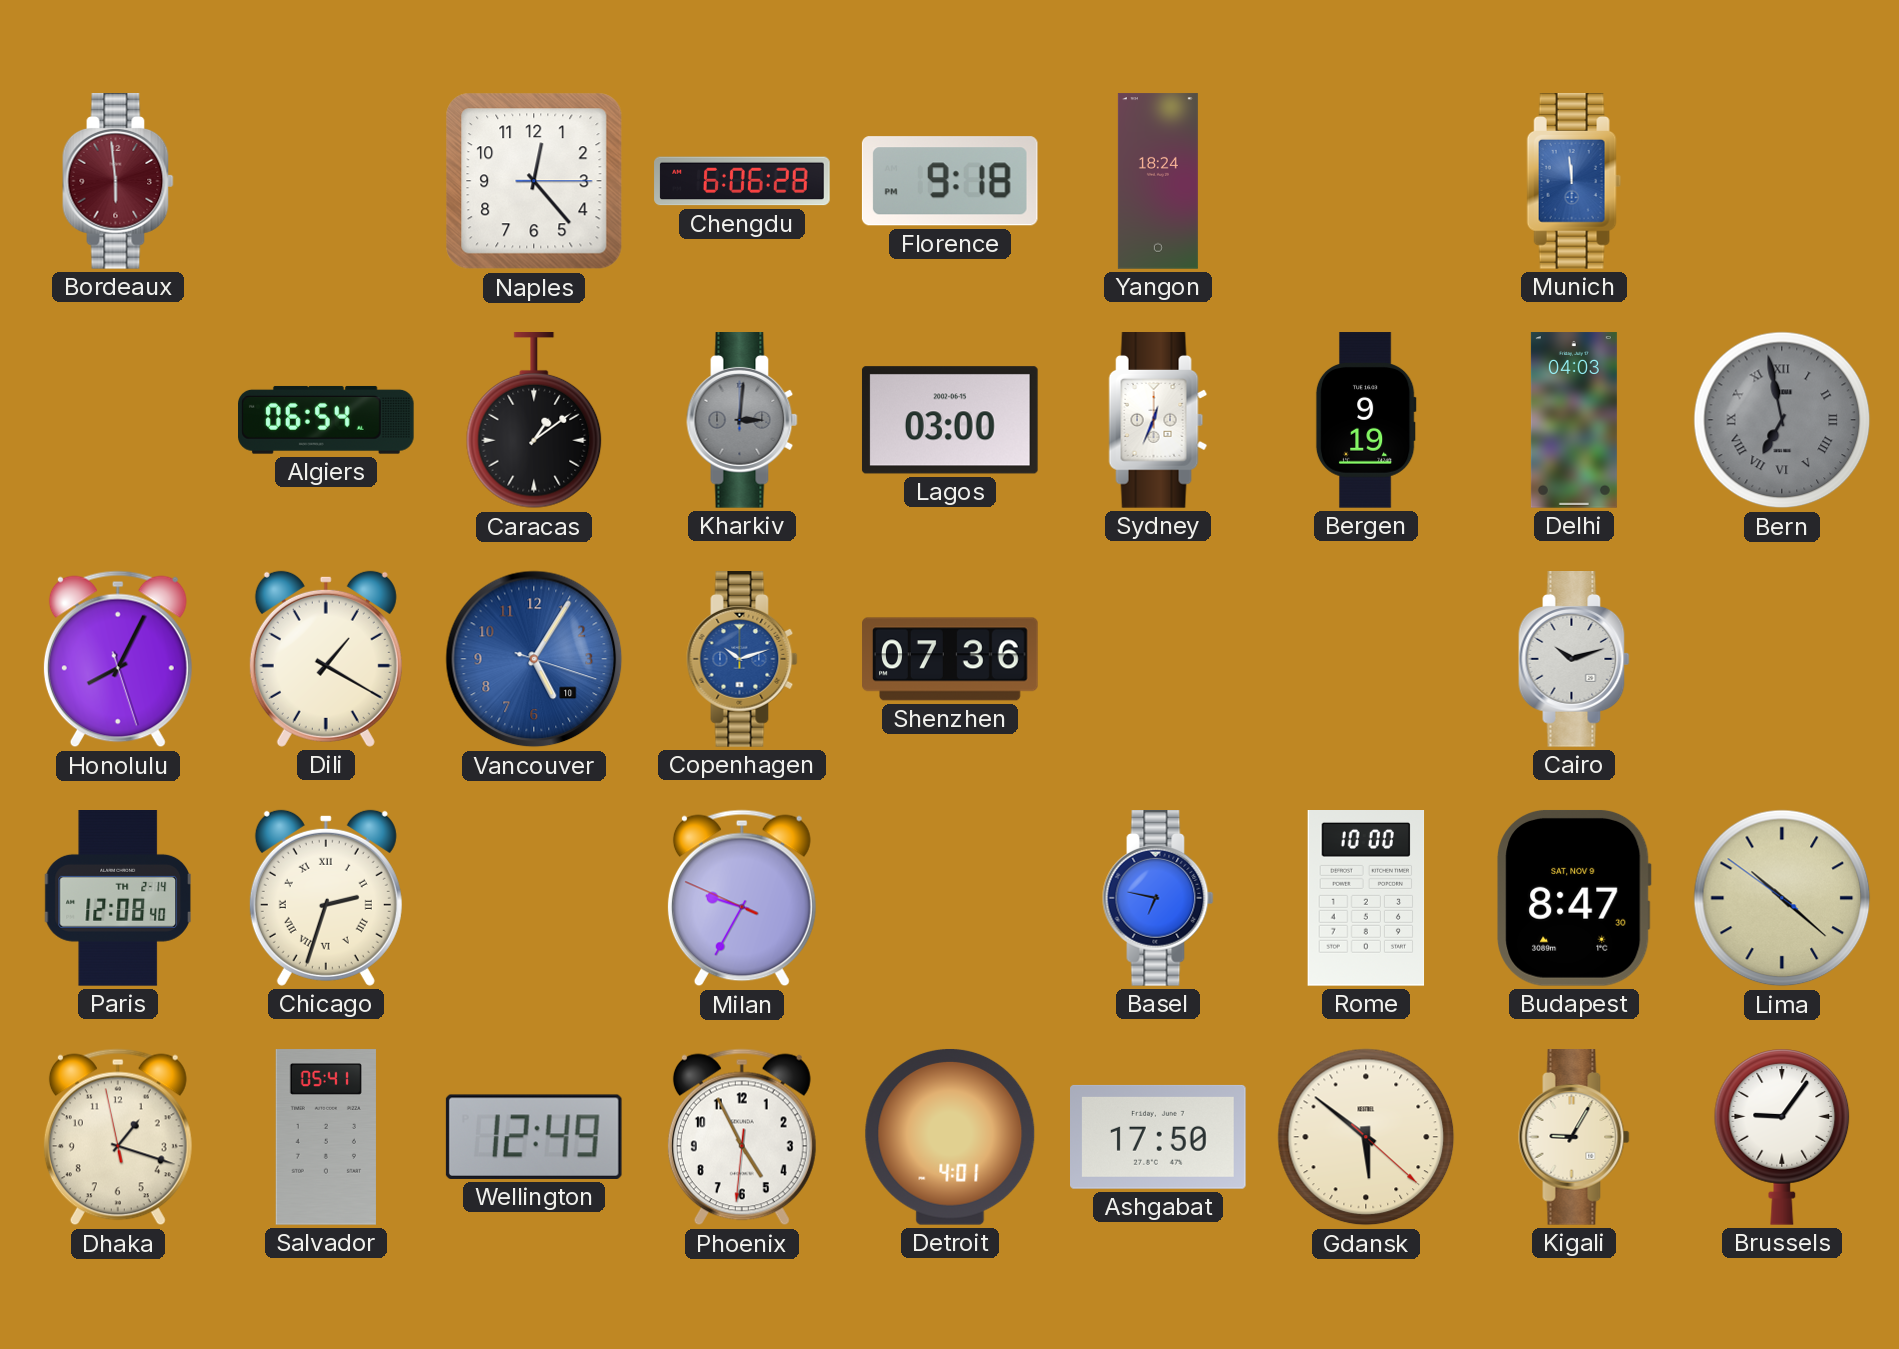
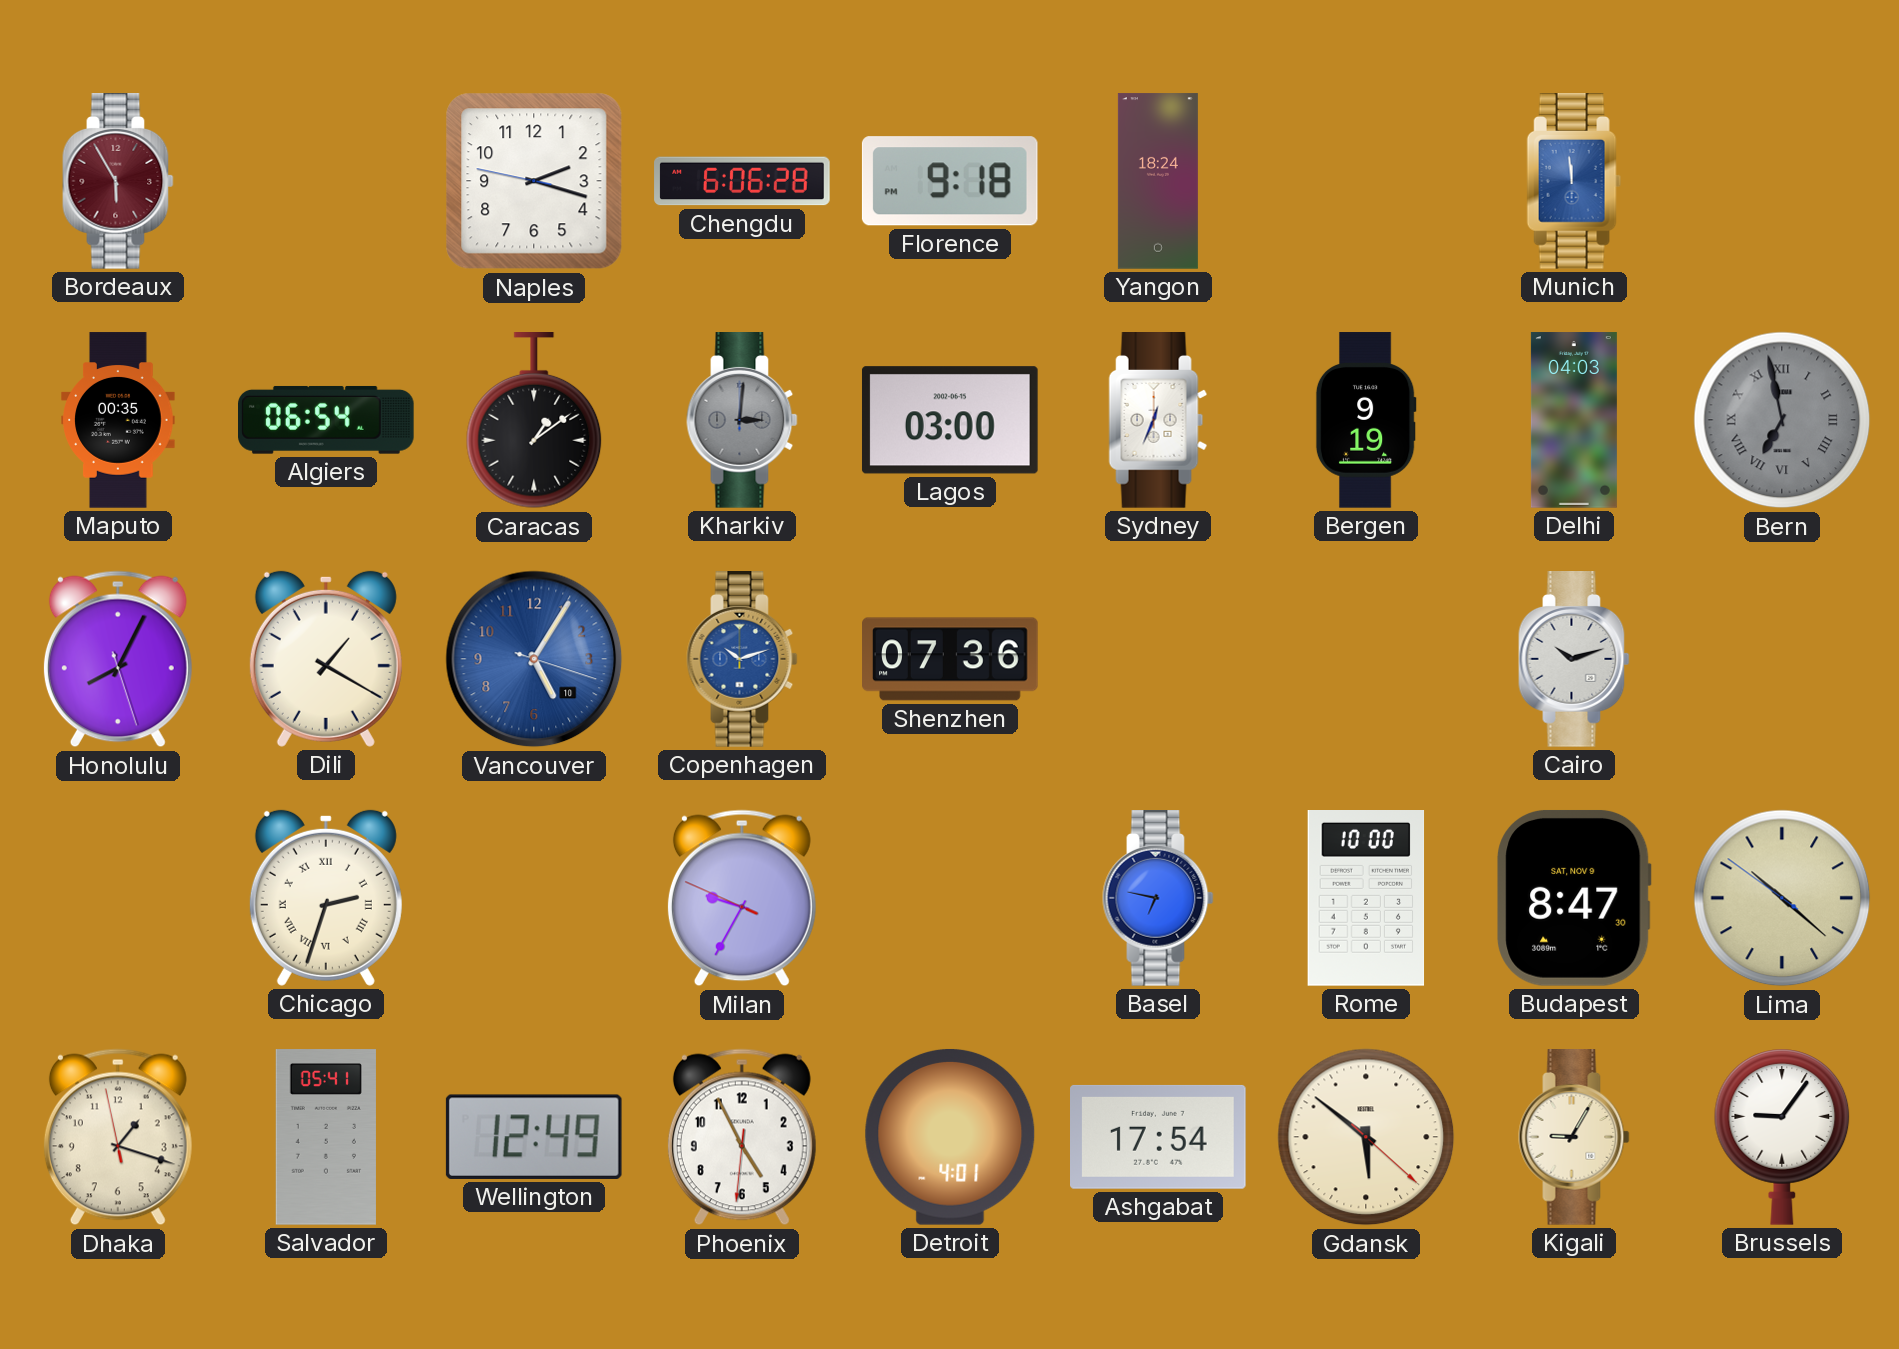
Bordeaux: 5:59 -> 5:55 (118, 182)
Naples: 12:23 -> 2:17 (534, 181)
Maputo: none -> 00:35 (118, 420)
Paris: 12:08 -> none (117, 899)
Ashgabat: 17:50 -> 17:54 (1159, 1137)
